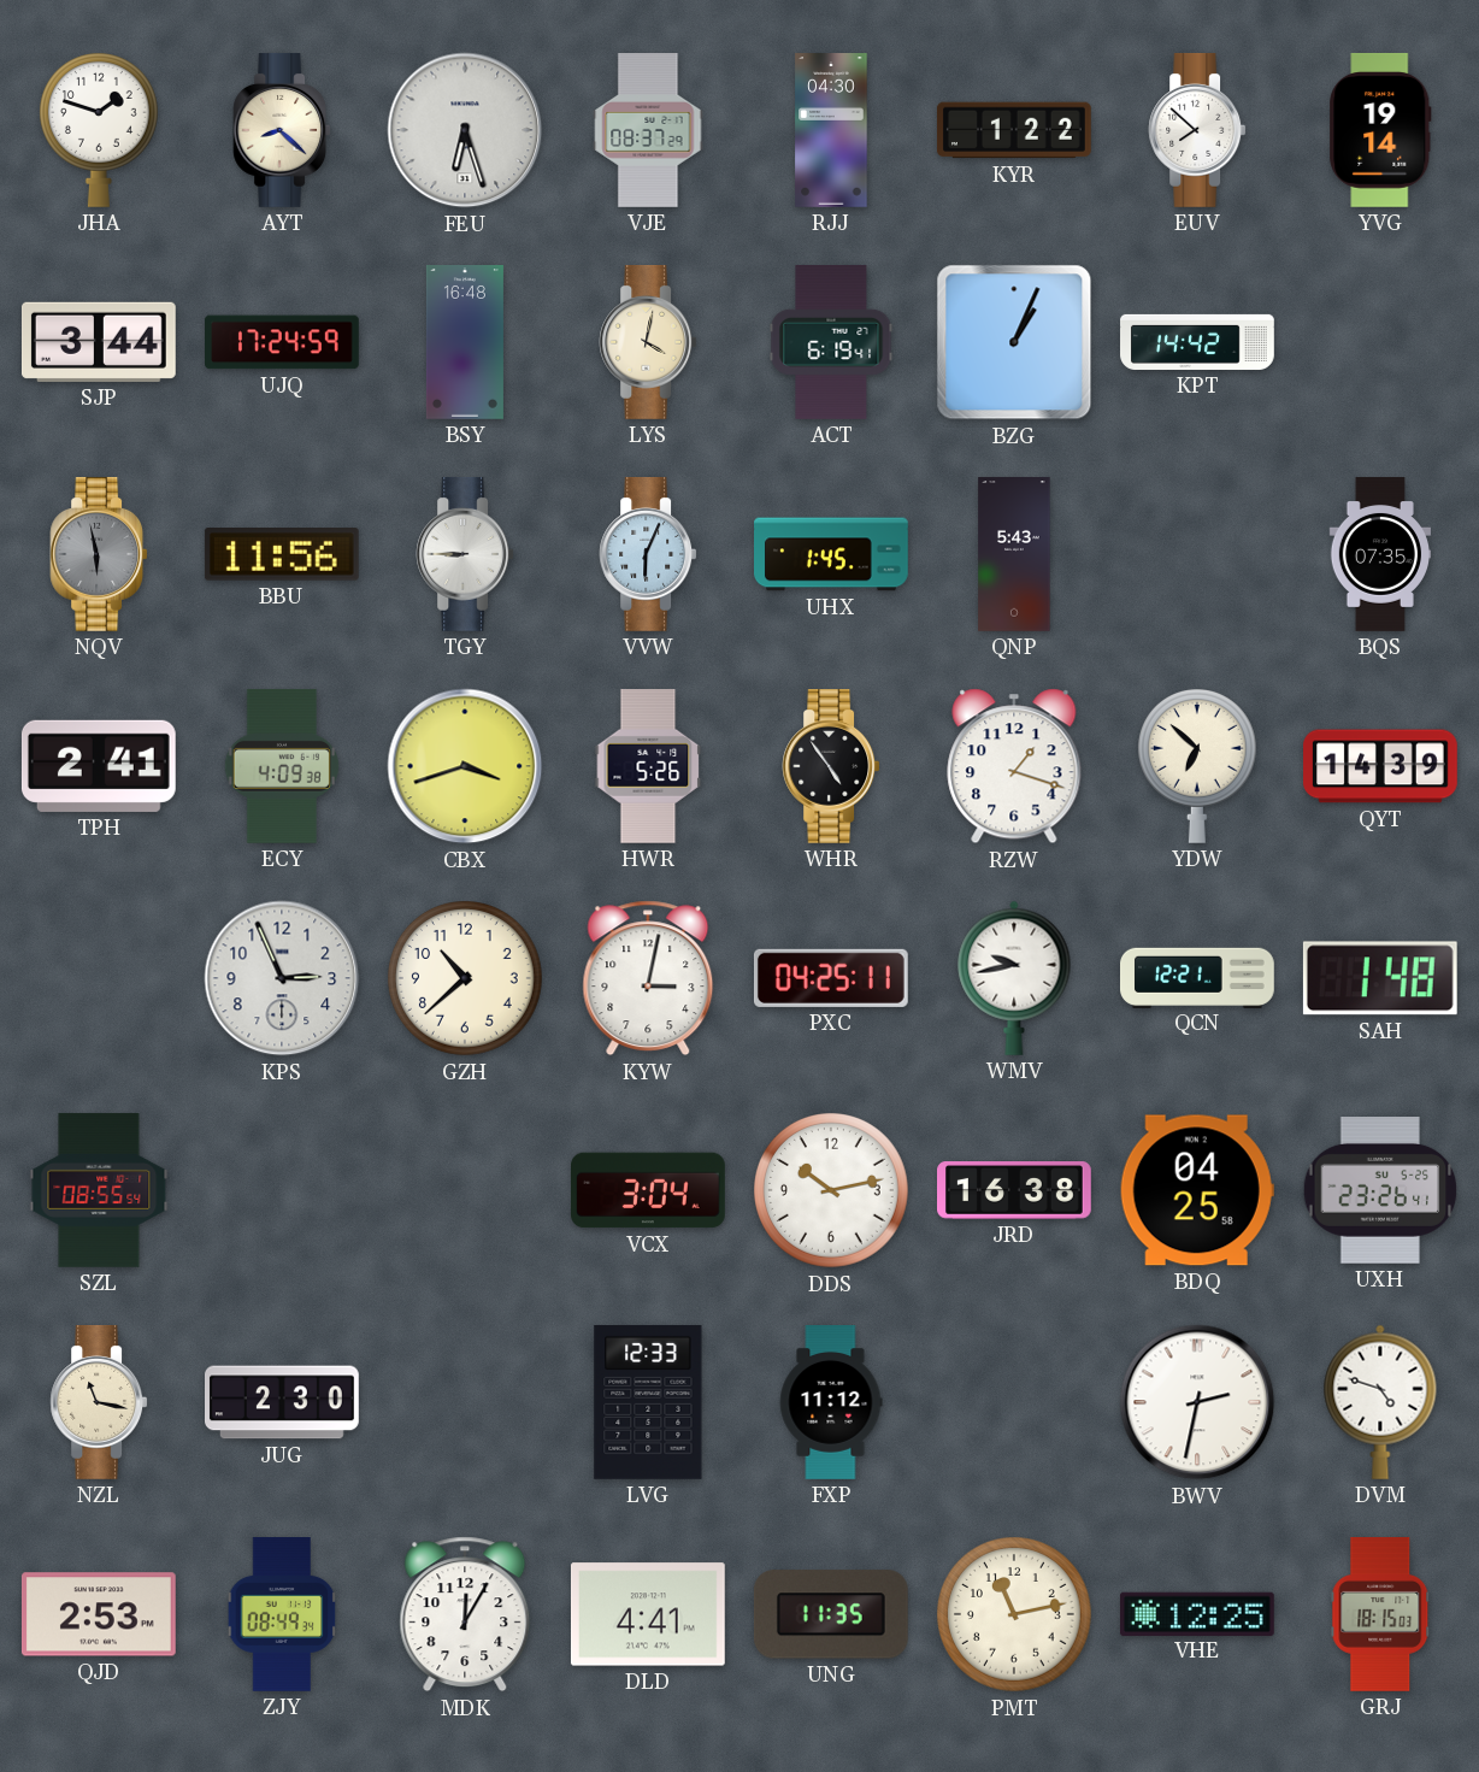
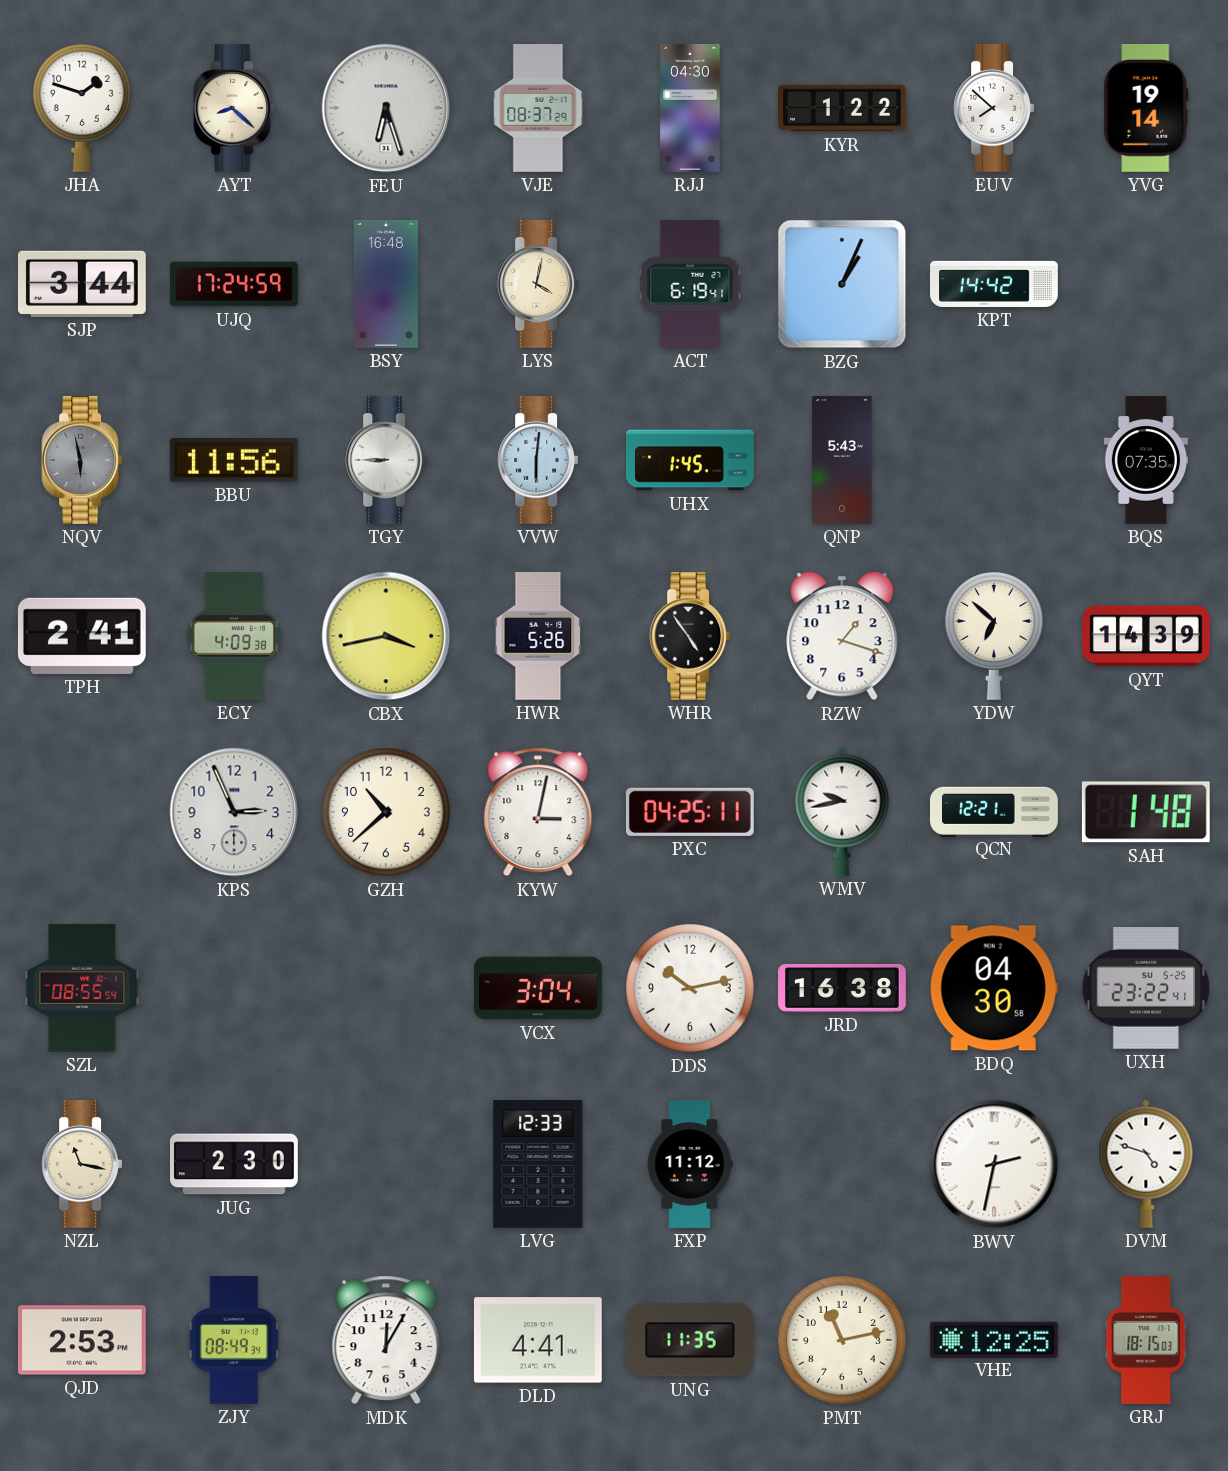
VVW: 6:04 -> 6:01 (538, 461)
CBX: 3:42 -> 3:43 (386, 636)
BDQ: 04:25 -> 04:30 (994, 988)
UXH: 23:26 -> 23:22 (1146, 989)
